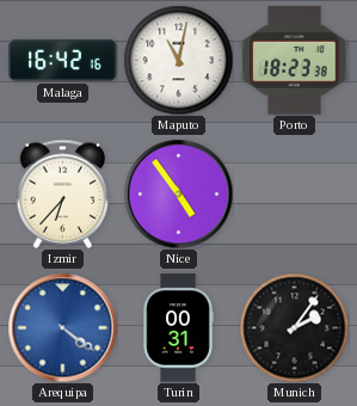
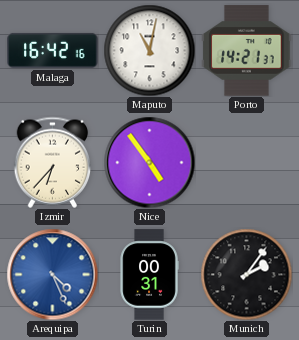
Porto: 18:23 -> 14:21 (247, 51)
Arequipa: 4:21 -> 4:26 (52, 274)
